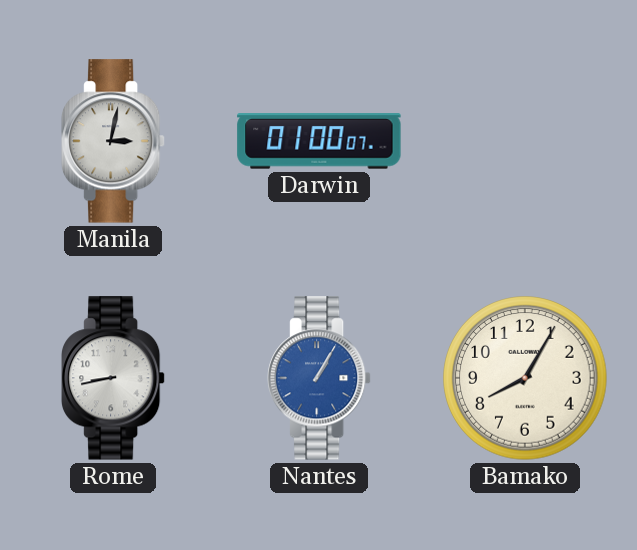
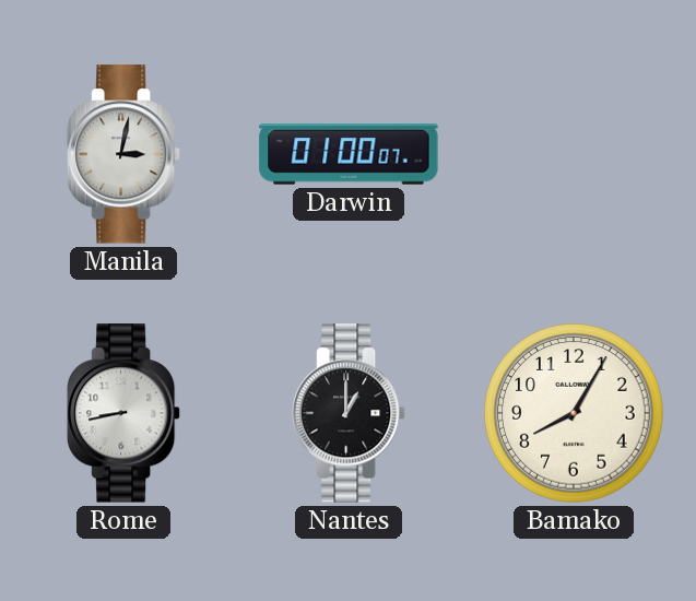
Nantes: 1:05 -> 1:00 (349, 413)
Nantes dial: blue -> black (349, 413)
